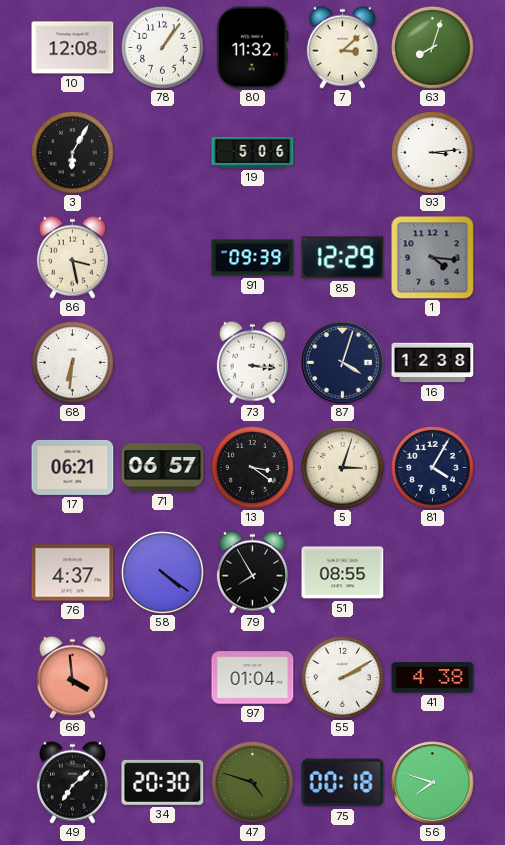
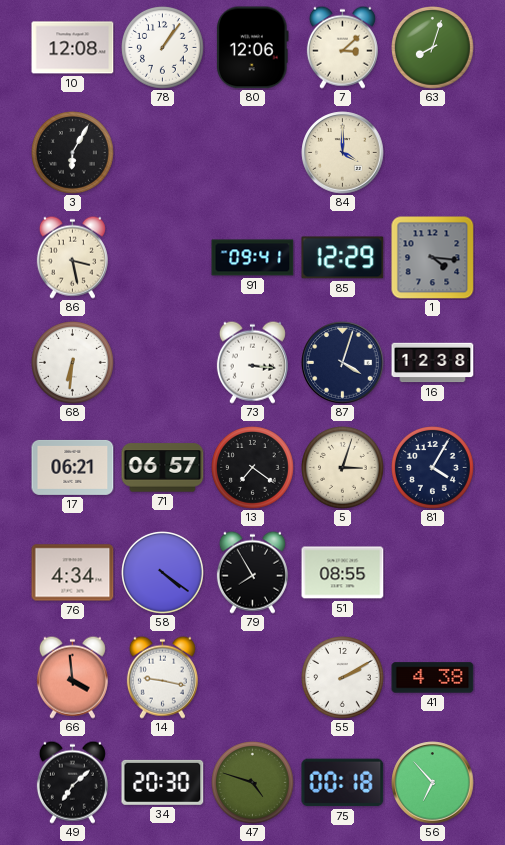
80: 11:32 -> 12:06 (253, 48)
19: 5:06 -> none (253, 152)
84: none -> 4:00 (343, 153)
93: 3:14 -> none (433, 153)
91: 09:39 -> 09:41 (253, 258)
13: 3:21 -> 7:21 (253, 468)
76: 4:37 -> 4:34 (73, 573)
14: none -> 9:17 (162, 677)
97: 01:04 -> none (253, 678)
56: 7:48 -> 6:53 (433, 783)
